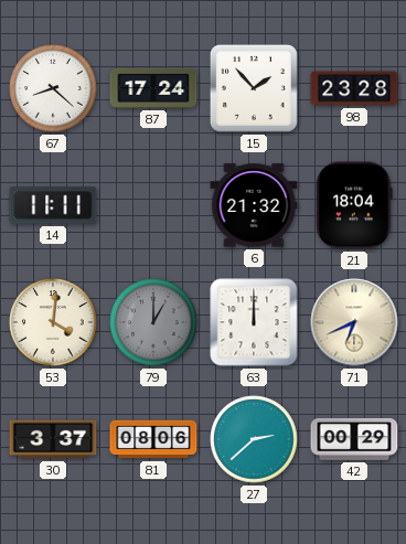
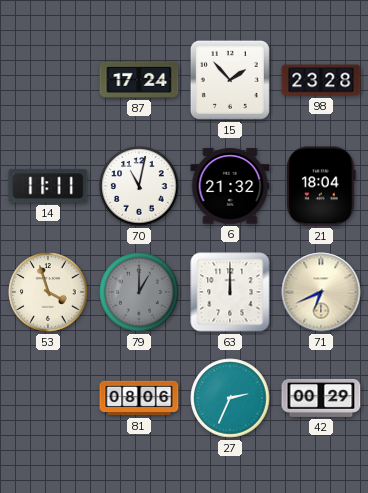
67: 8:22 -> none (53, 88)
70: none -> 11:02 (139, 186)
53: 4:01 -> 3:57 (48, 292)
30: 3:37 -> none (53, 439)
27: 2:38 -> 2:34 (230, 398)
